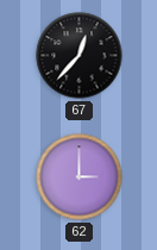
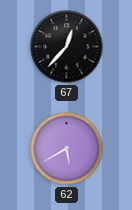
62: 3:00 -> 5:40 (67, 149)
